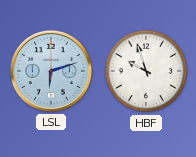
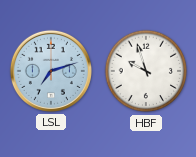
LSL: 6:12 -> 7:12 (51, 71)
